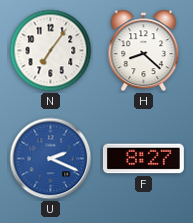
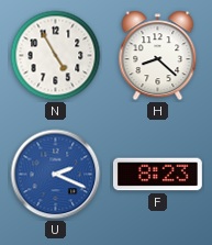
N: 7:06 -> 4:55 (56, 56)
F: 8:27 -> 8:23 (158, 175)
